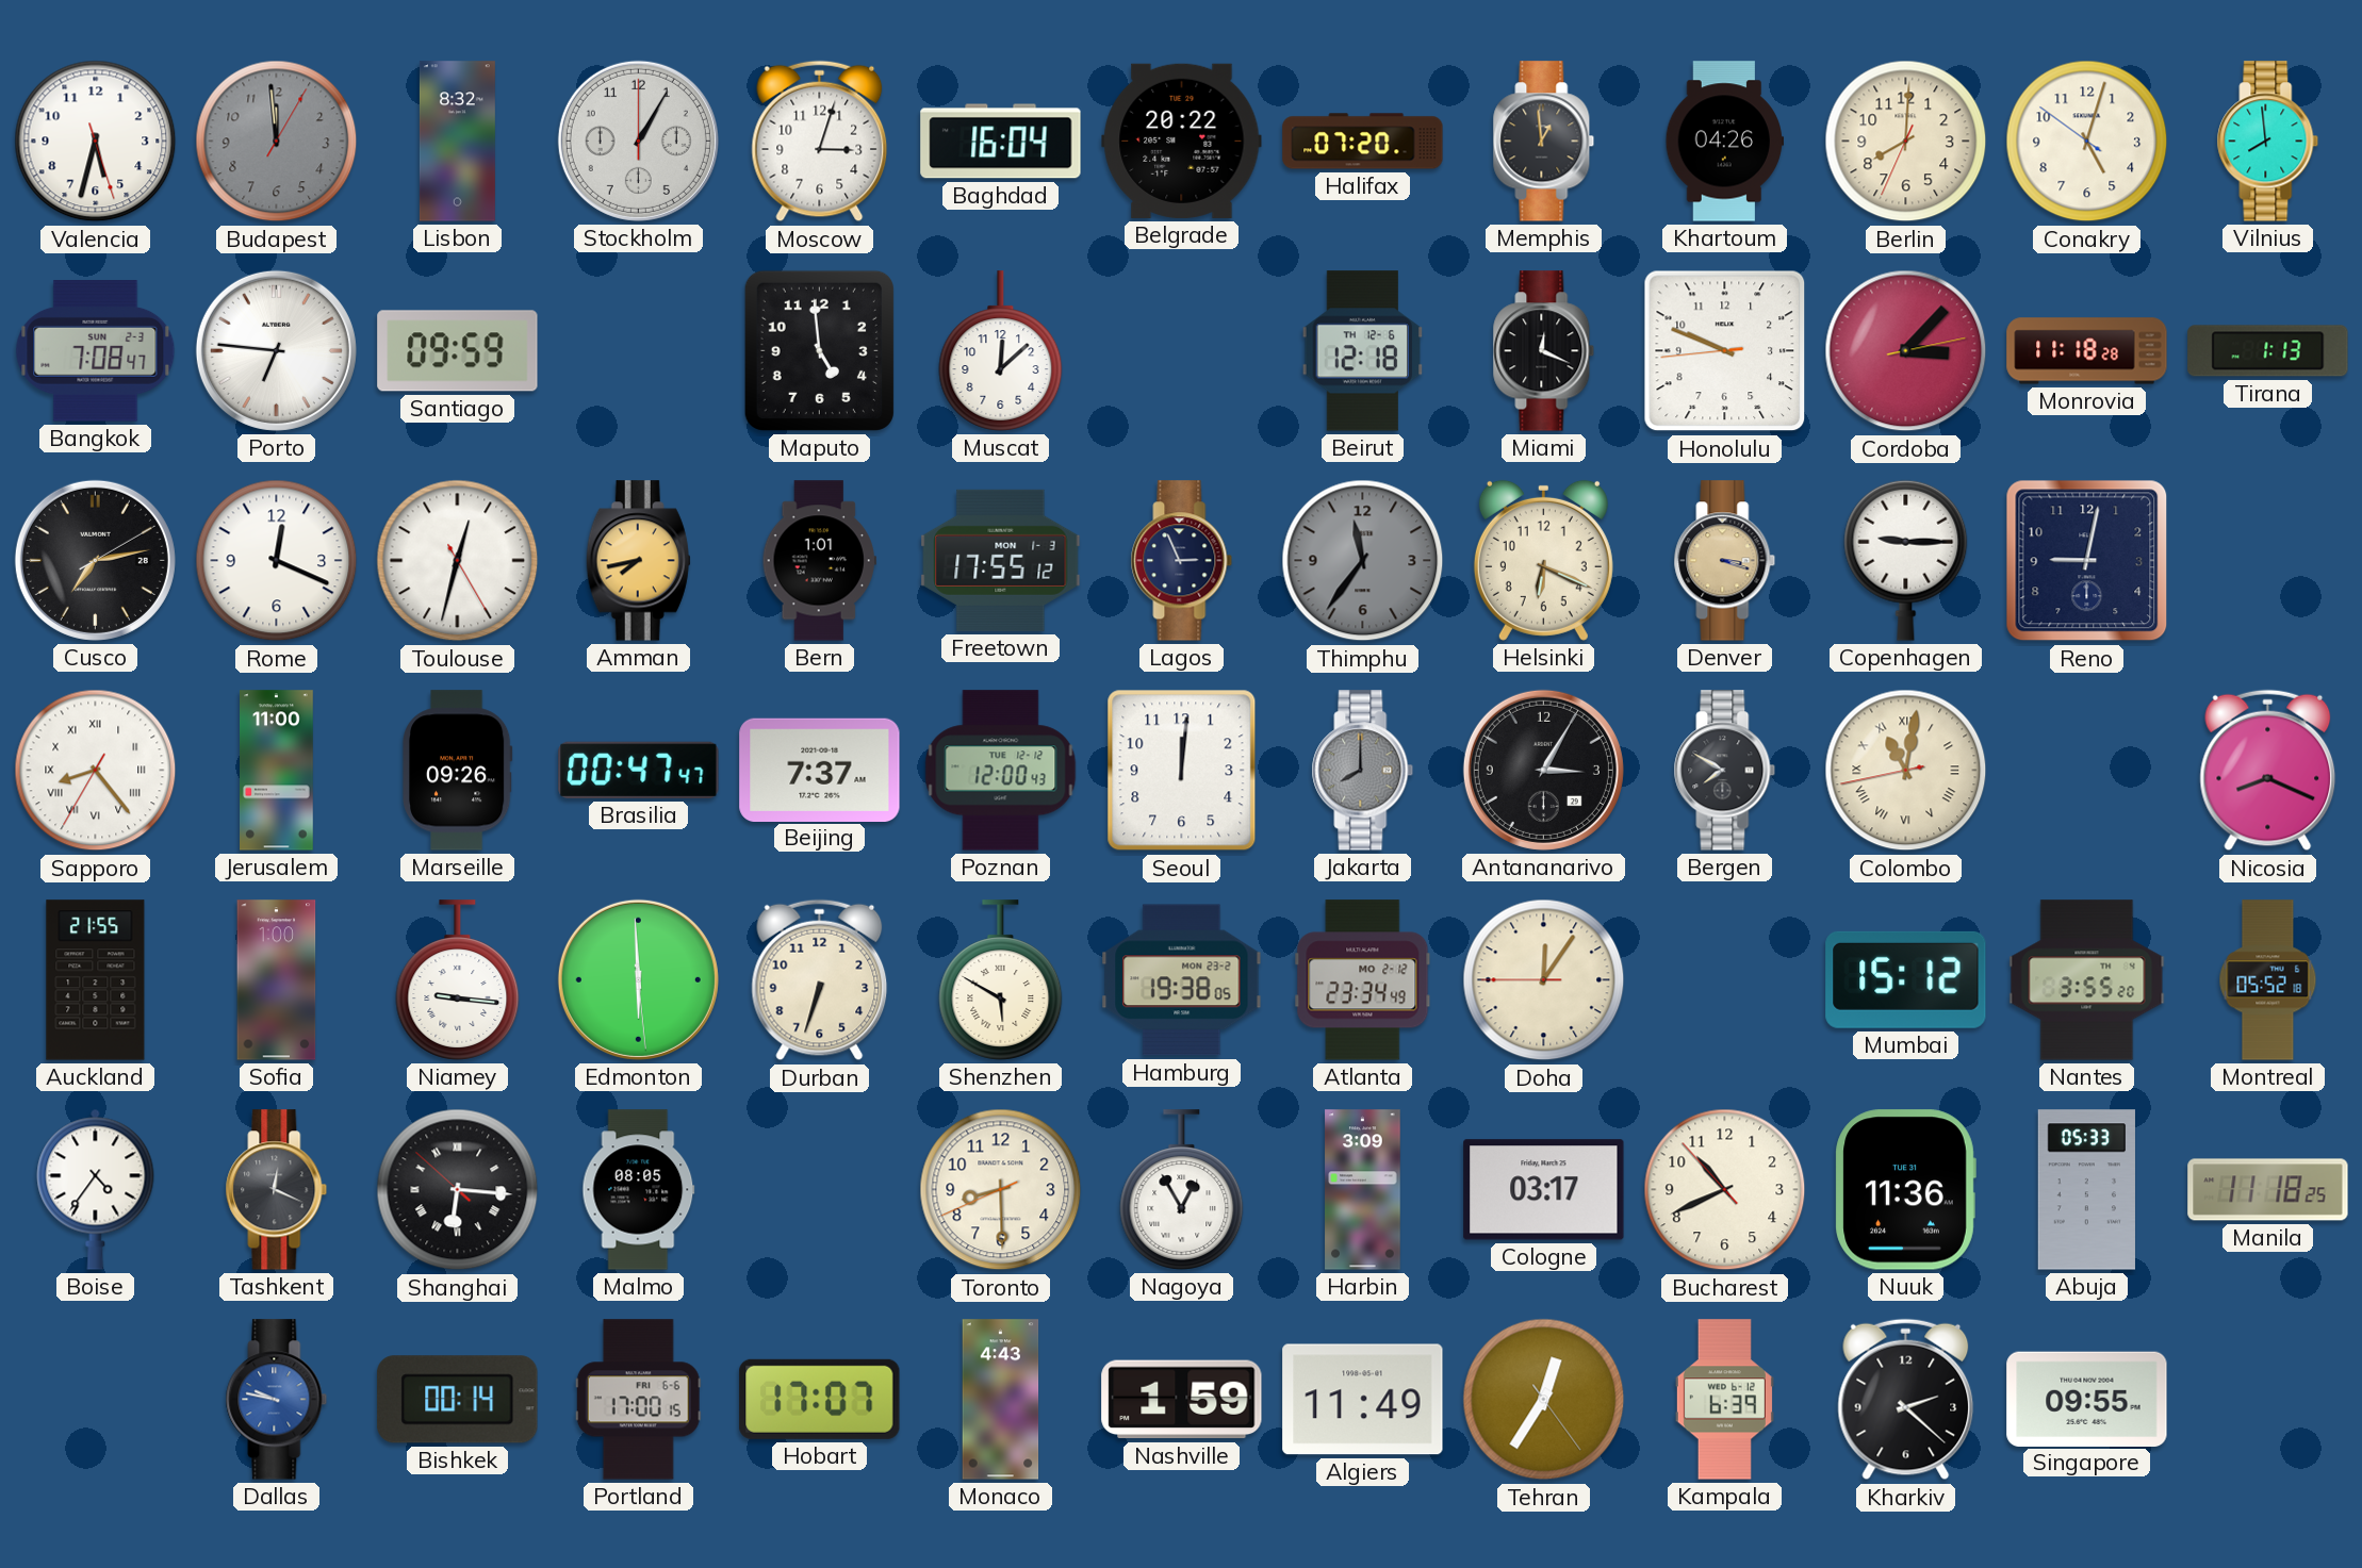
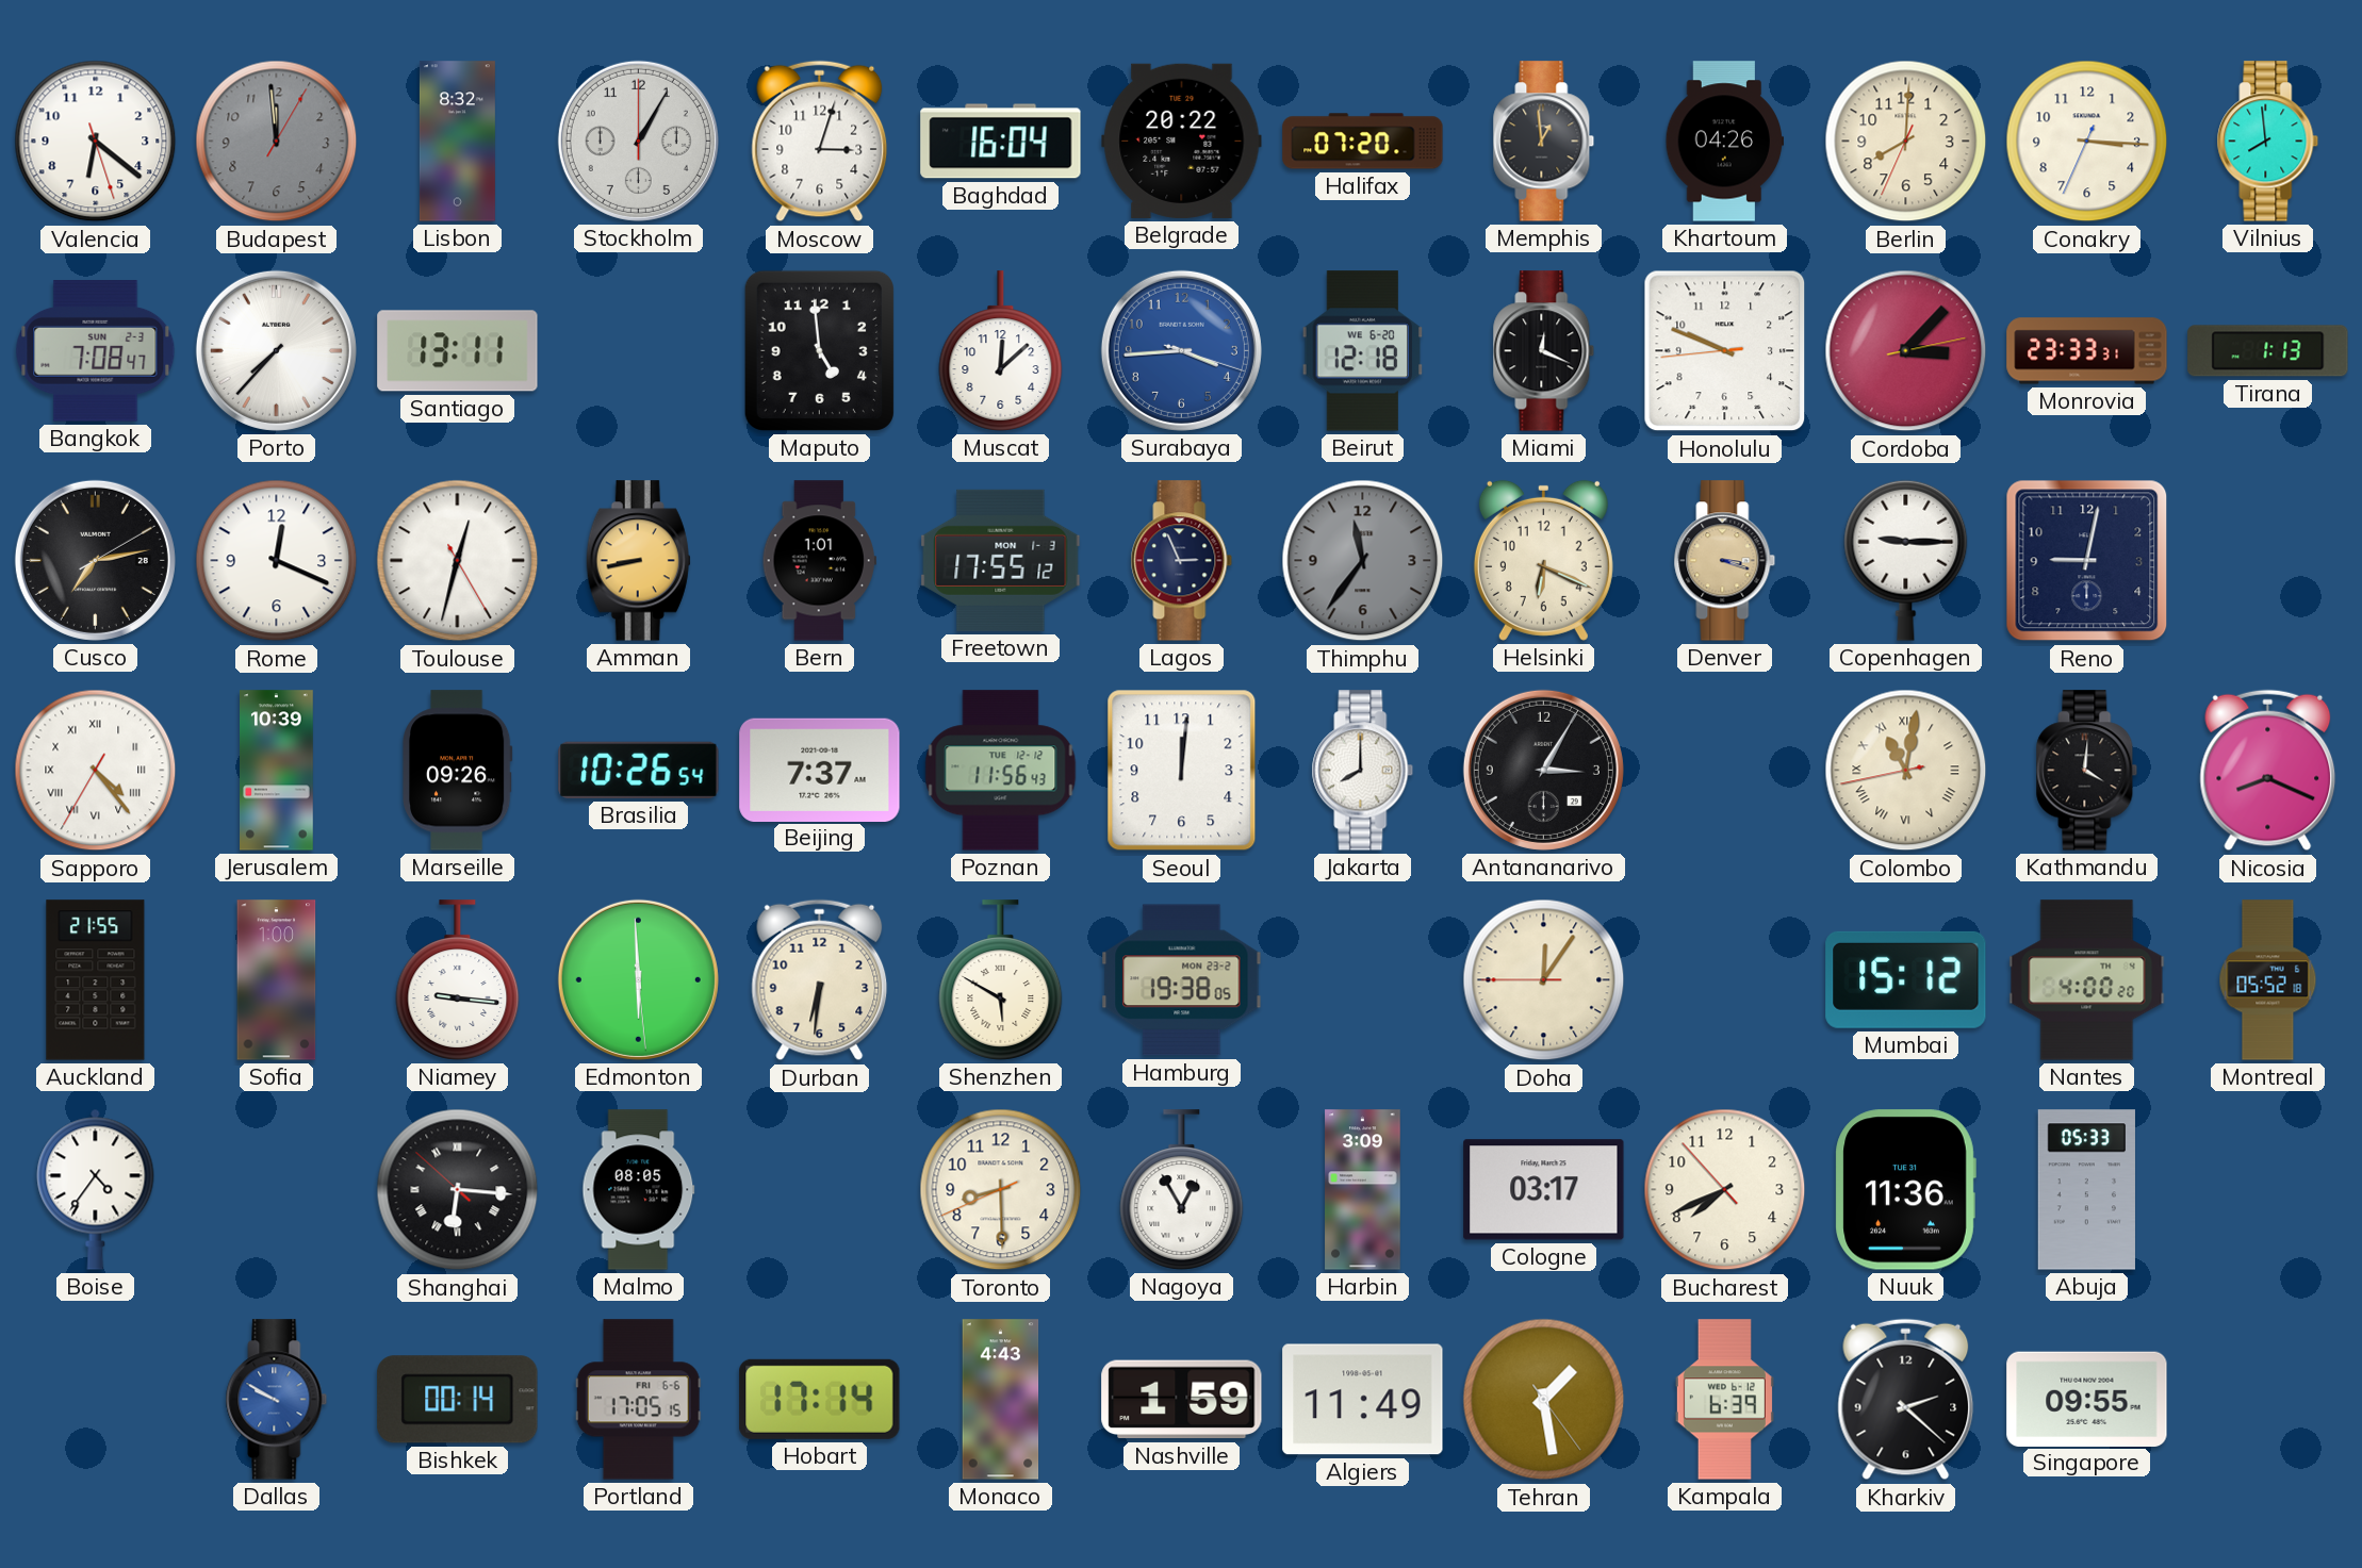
Valencia: 5:32 -> 6:21 (96, 142)
Conakry: 5:02 -> 3:15 (2087, 142)
Porto: 6:46 -> 7:37 (276, 350)
Santiago: 09:59 -> 13:11 (458, 351)
Surabaya: none -> 3:44 (1181, 350)
Beirut date: TH 12-6 -> WE 6-20 (1363, 351)
Monrovia: 11:18 -> 23:33 (2087, 351)
Amman: 7:43 -> 8:43 (638, 561)
Sapporo: 8:23 -> 4:23 (96, 771)
Jerusalem: 11:00 -> 10:39 (277, 771)
Brasilia: 00:47 -> 10:26 (639, 770)
Poznan: 12:00 -> 11:56 (1001, 771)
Jakarta dial: grey -> white (1363, 771)
Bergen: 7:50 -> none (1725, 771)
Kathmandu: none -> 4:01 (2087, 771)
Durban: 6:33 -> 6:31 (820, 980)
Atlanta: 23:34 -> none (1363, 980)
Nantes: 3:55 -> 4:00 (2087, 980)
Tashkent: 12:19 -> none (277, 1190)
Bucharest: 10:40 -> 7:40 (1725, 1190)
Manila: 11:18 -> none (2268, 1190)
Dallas: 9:47 -> 9:50 (277, 1400)
Portland: 17:00 -> 17:05 (638, 1400)
Hobart: 17:07 -> 17:14 (820, 1399)
Tehran: 12:35 -> 1:28 (1544, 1400)
